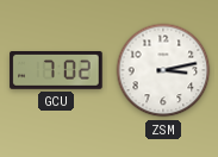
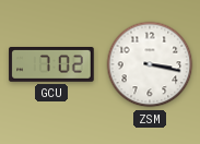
ZSM: 3:13 -> 3:17 (150, 64)
